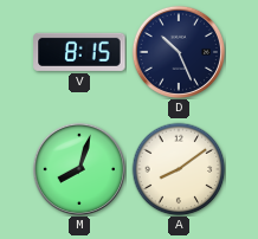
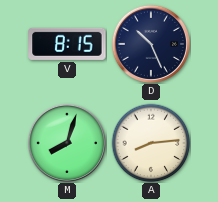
A: 8:09 -> 8:14 (151, 143)
